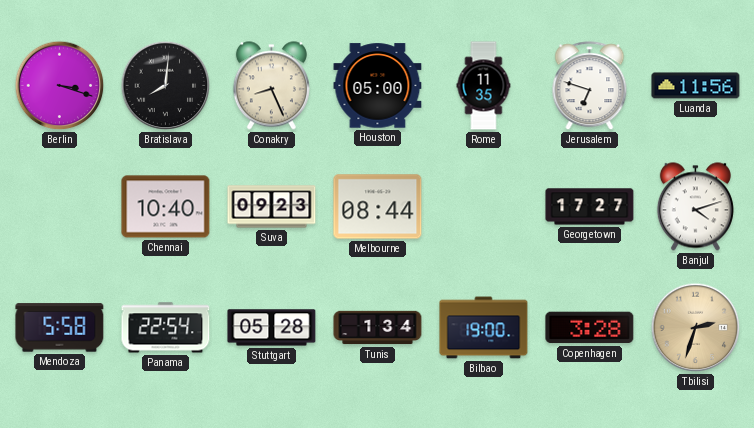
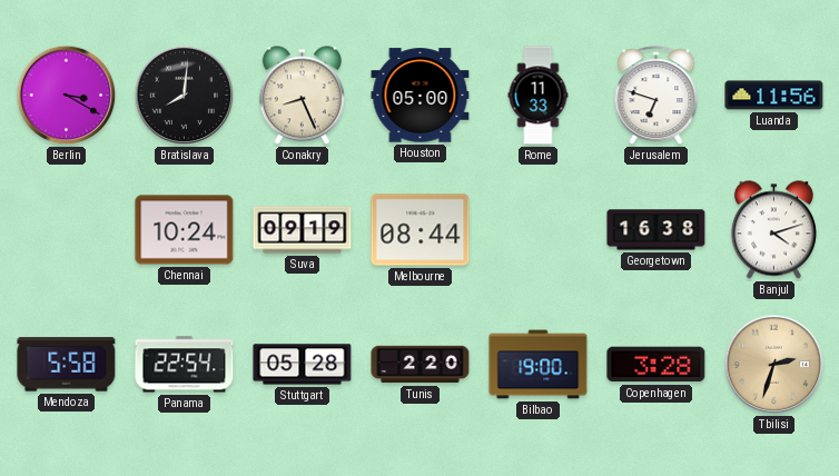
Berlin: 3:18 -> 3:20 (67, 96)
Rome: 11:35 -> 11:33 (539, 96)
Chennai: 10:40 -> 10:24 (185, 230)
Suva: 09:23 -> 09:19 (303, 230)
Georgetown: 17:27 -> 16:38 (657, 230)
Tunis: 1:34 -> 2:20 (421, 365)
